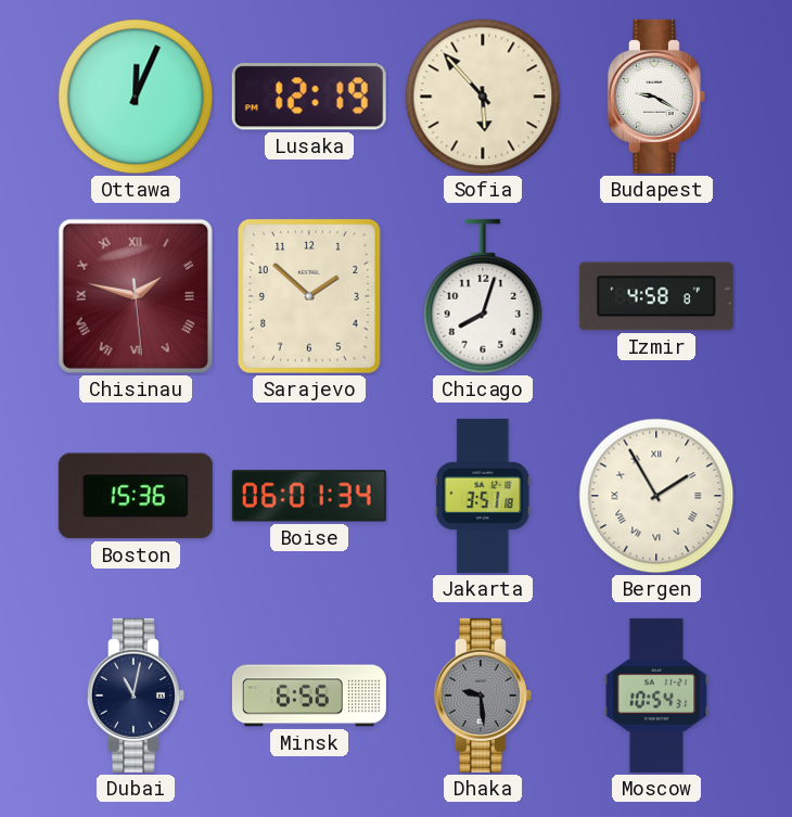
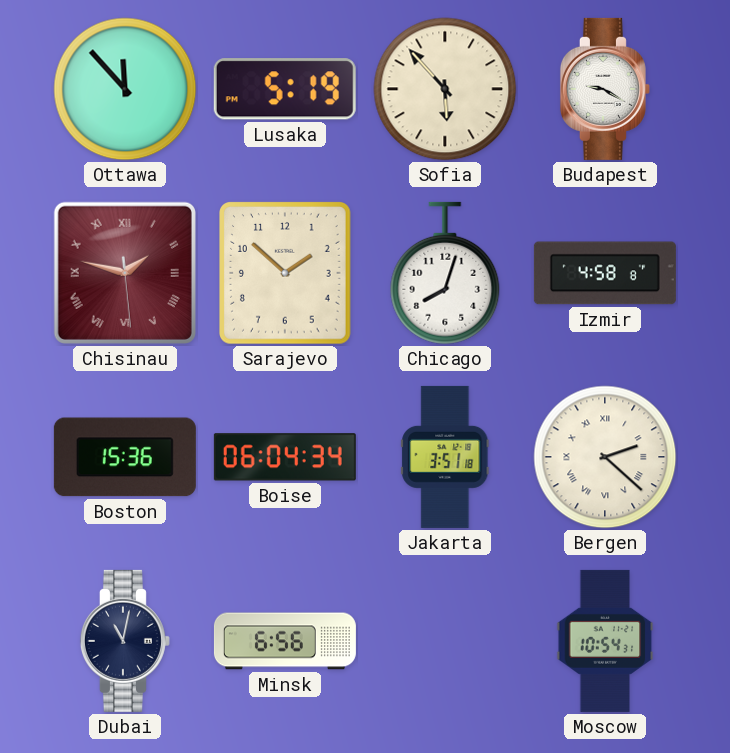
Ottawa: 12:04 -> 11:53 (125, 89)
Lusaka: 12:19 -> 5:19 (285, 89)
Boise: 06:01 -> 06:04 (285, 457)
Bergen: 1:55 -> 2:22 (605, 457)
Dhaka: 9:29 -> none (483, 695)
